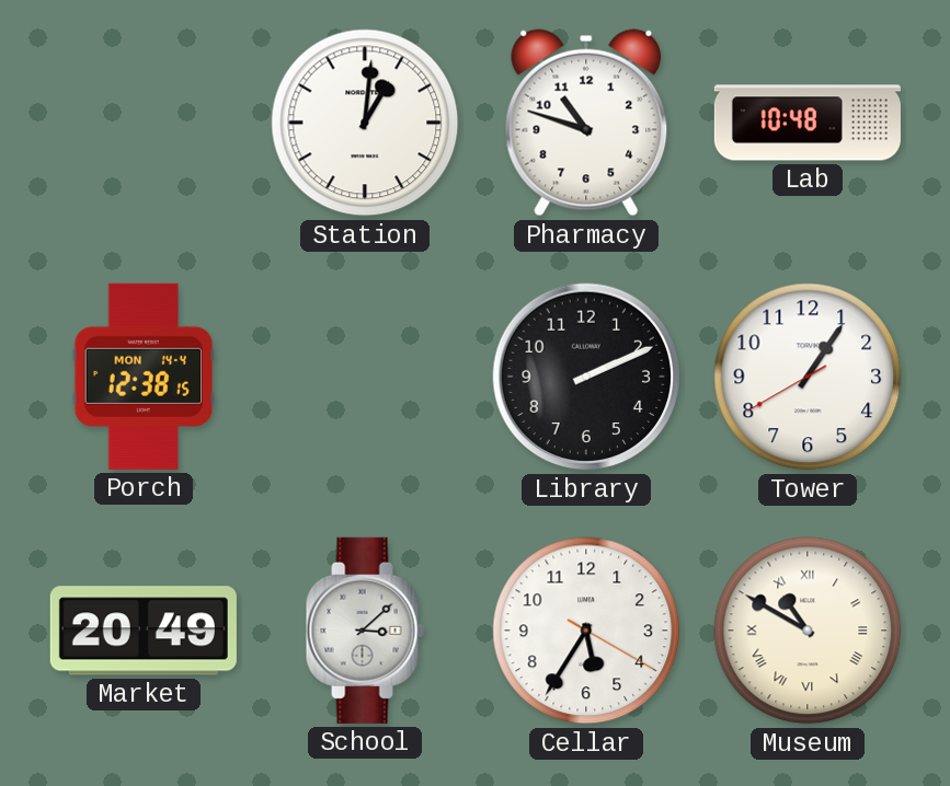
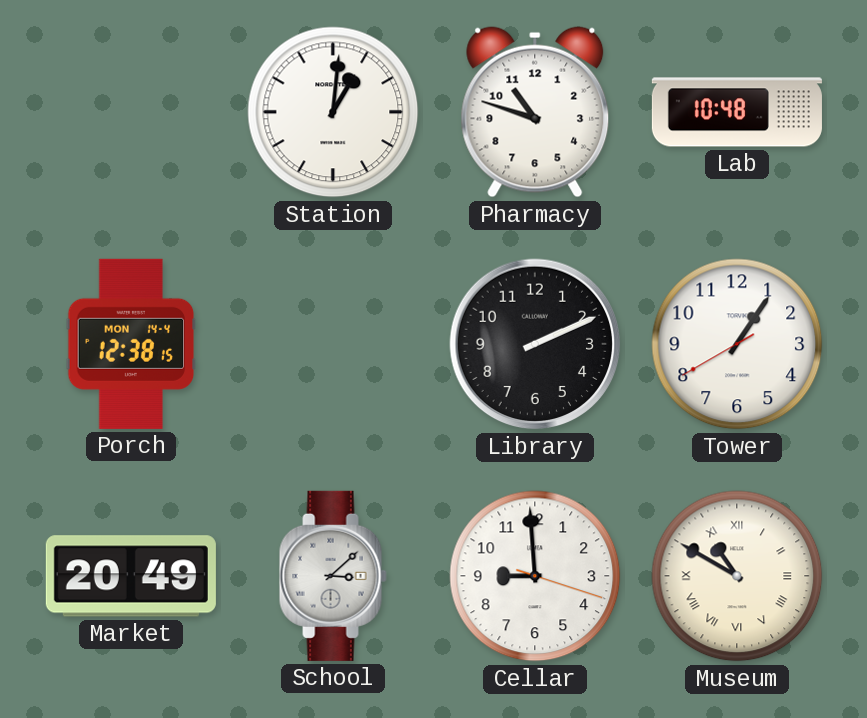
Cellar: 5:35 -> 8:59 (535, 576)
